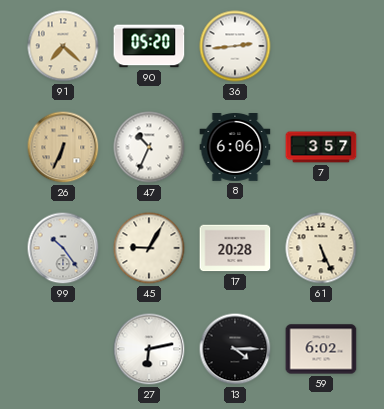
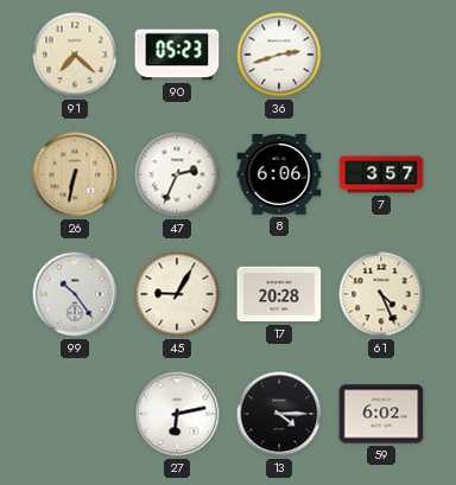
90: 05:20 -> 05:23 (177, 55)
36: 2:44 -> 2:42 (279, 55)
26: 6:34 -> 6:32 (75, 174)
47: 10:34 -> 2:34 (177, 174)
61: 5:26 -> 4:26 (381, 294)
